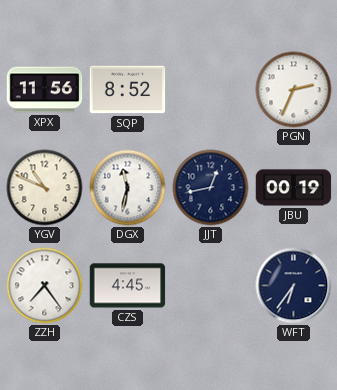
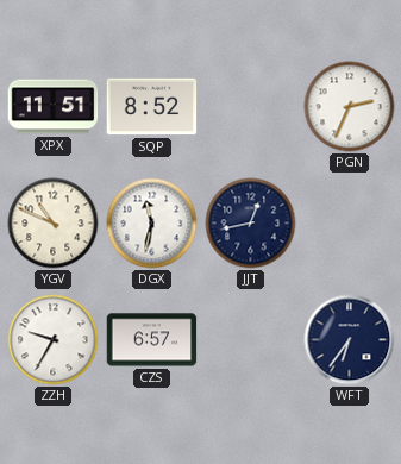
XPX: 11:56 -> 11:51 (54, 107)
JBU: 00:19 -> none (294, 188)
ZZH: 7:24 -> 9:35 (54, 340)
CZS: 4:45 -> 6:57 (152, 340)
